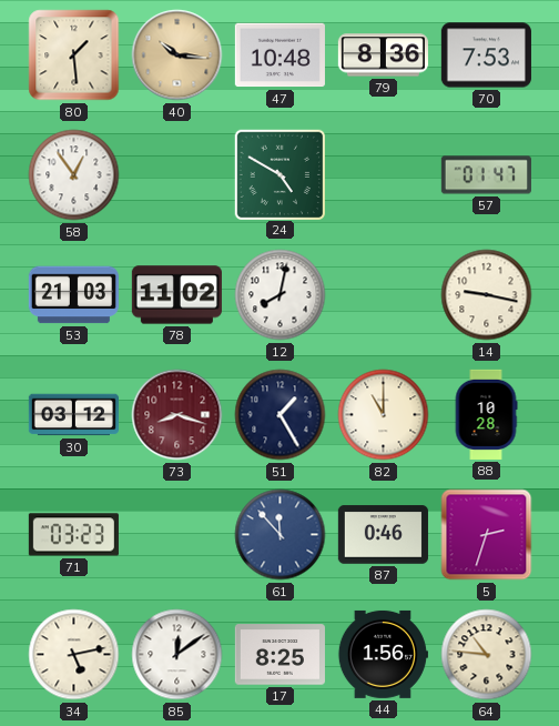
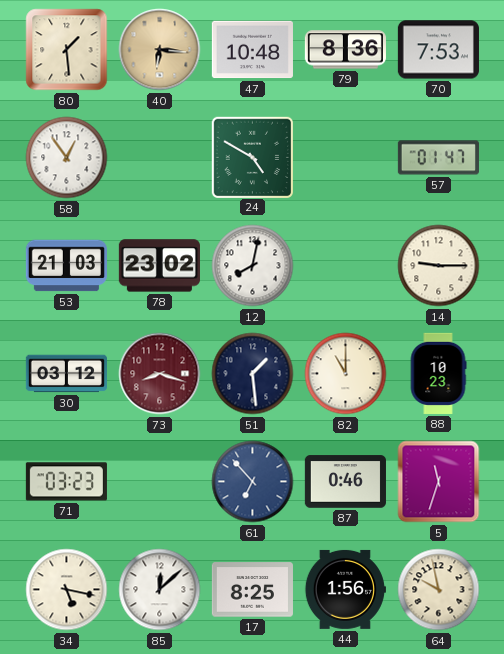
40: 10:16 -> 6:16 (160, 50)
78: 11:02 -> 23:02 (159, 266)
14: 9:17 -> 9:15 (439, 266)
51: 1:25 -> 1:29 (253, 374)
88: 10:28 -> 10:23 (438, 373)
61: 11:53 -> 6:53 (253, 482)
5: 2:33 -> 11:33 (439, 482)
34: 5:13 -> 5:17 (67, 590)
85: 12:09 -> 12:08 (160, 590)
64: 10:46 -> 9:58 (439, 590)
